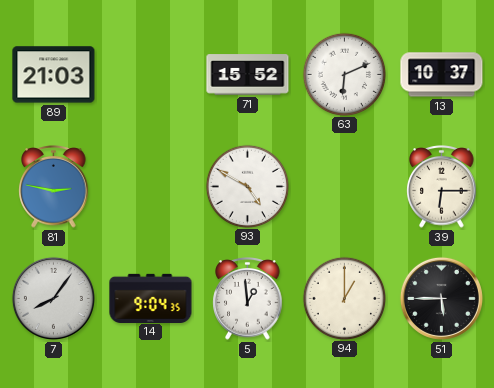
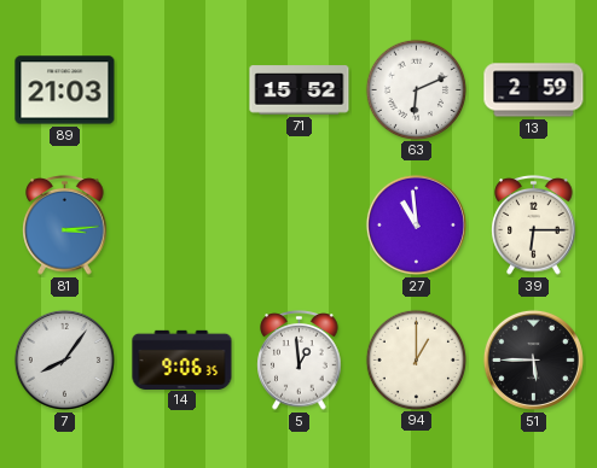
13: 10:37 -> 2:59 (534, 90)
81: 2:47 -> 3:14 (65, 226)
93: 4:50 -> none (247, 186)
27: none -> 10:59 (416, 224)
14: 9:04 -> 9:06 (182, 359)
